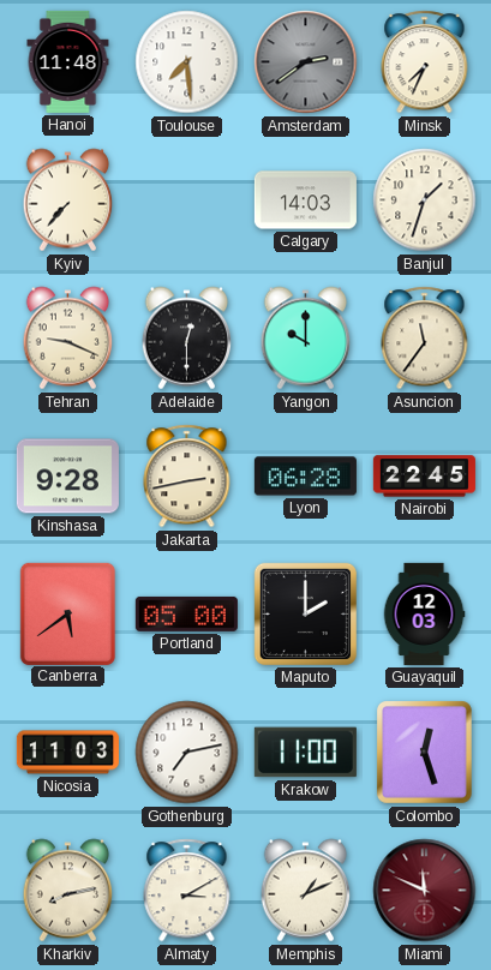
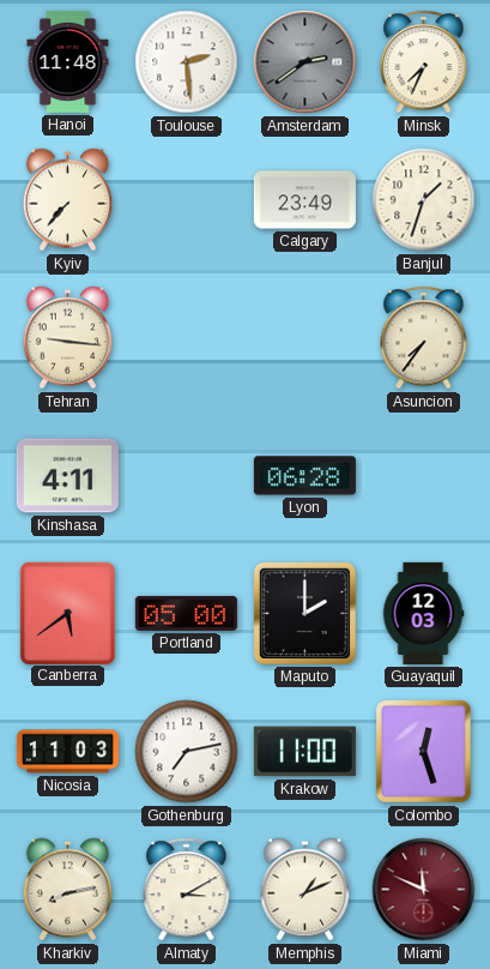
Toulouse: 7:29 -> 2:29 (187, 62)
Calgary: 14:03 -> 23:49 (304, 200)
Tehran: 9:19 -> 9:16 (68, 338)
Adelaide: 12:30 -> none (187, 339)
Yangon: 10:00 -> none (306, 339)
Asuncion: 11:36 -> 7:36 (424, 338)
Kinshasa: 9:28 -> 4:11 (67, 476)
Jakarta: 2:43 -> none (187, 477)
Nairobi: 22:45 -> none (424, 477)
